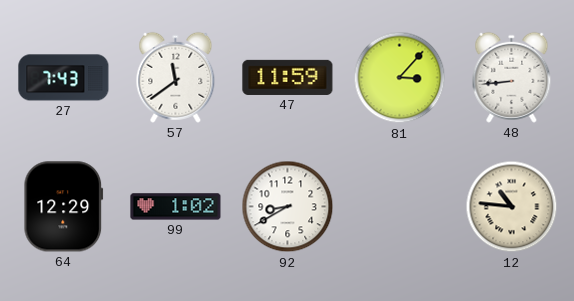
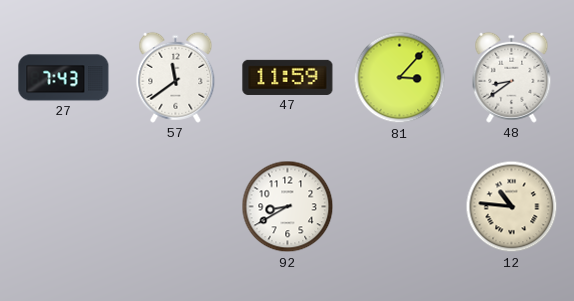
48: 8:44 -> 8:39 (512, 77)
64: 12:29 -> none (64, 207)
99: 1:02 -> none (176, 207)
